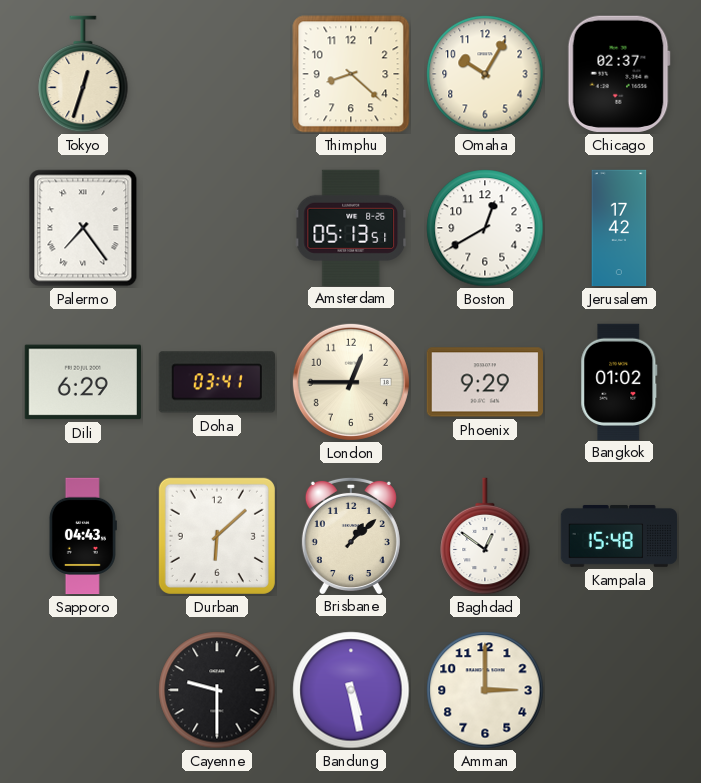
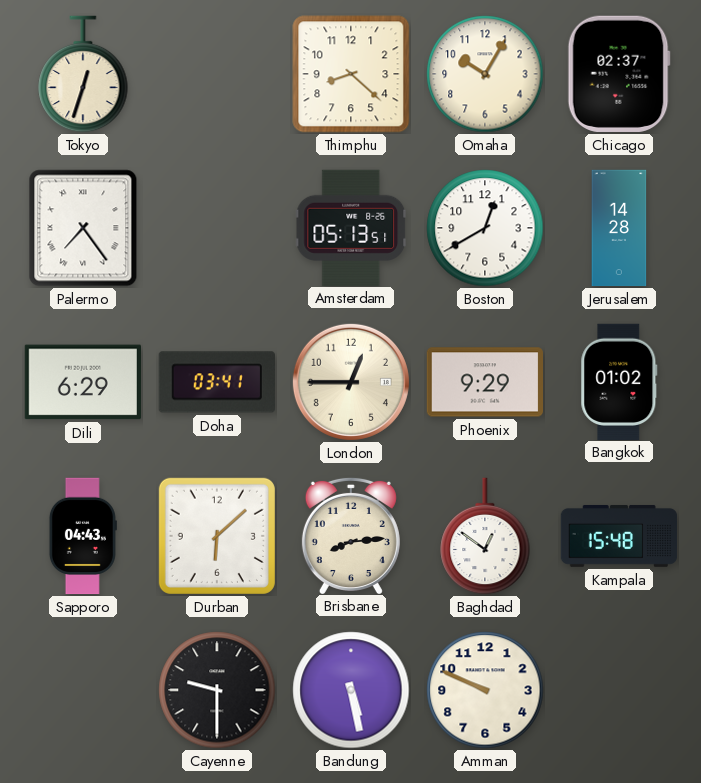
Jerusalem: 17:42 -> 14:28 (619, 228)
Brisbane: 1:08 -> 8:14 (351, 535)
Amman: 3:00 -> 9:49 (485, 690)
